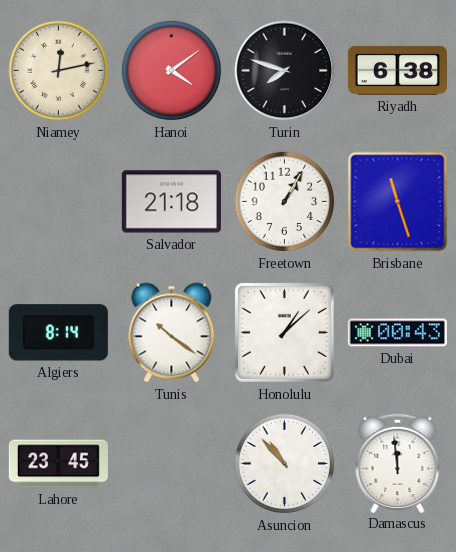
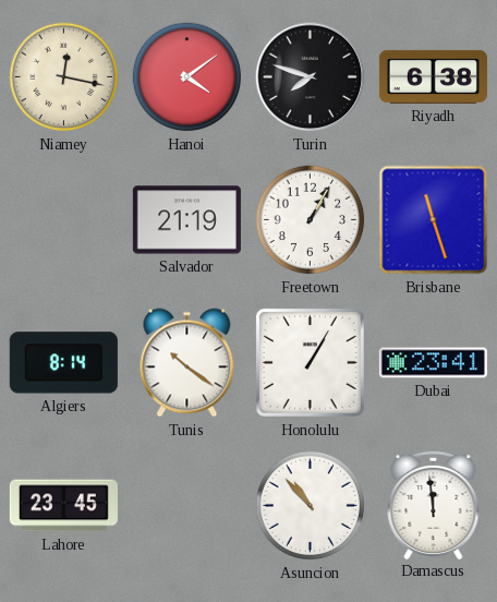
Niamey: 12:13 -> 12:17 (64, 77)
Salvador: 21:18 -> 21:19 (186, 220)
Honolulu: 1:08 -> 1:05 (310, 362)
Dubai: 00:43 -> 23:41 (433, 363)
